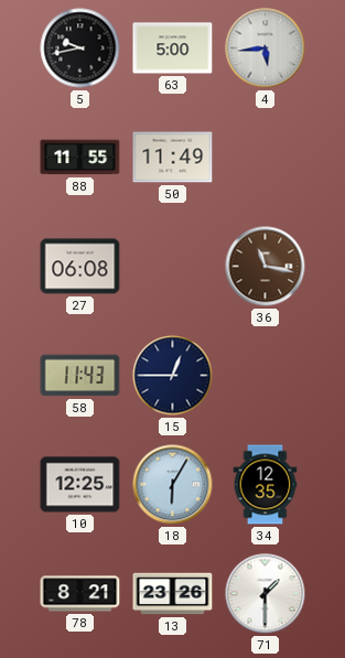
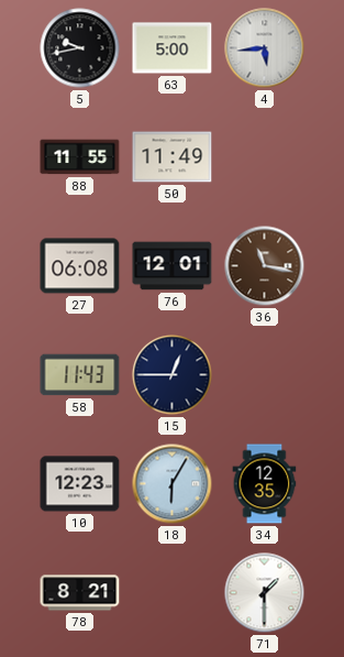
76: none -> 12:01 (173, 266)
10: 12:25 -> 12:23 (80, 484)
13: 23:26 -> none (173, 594)
